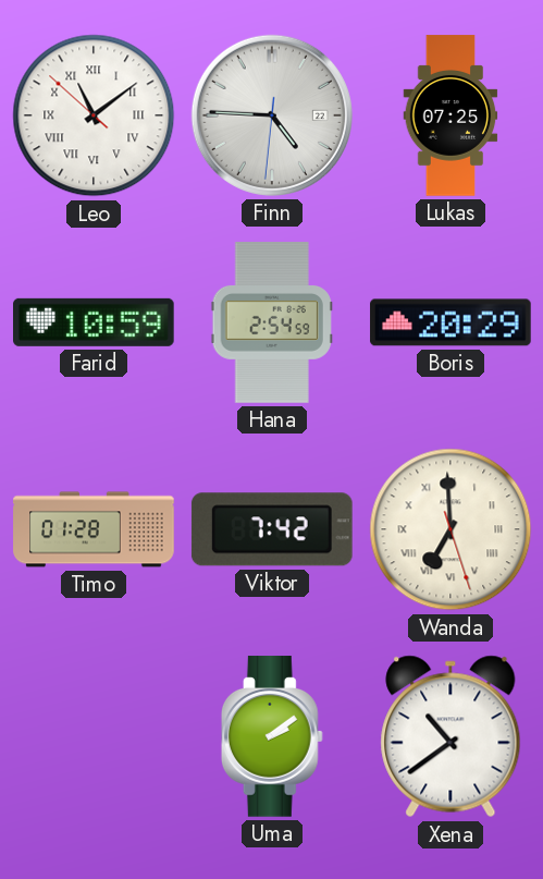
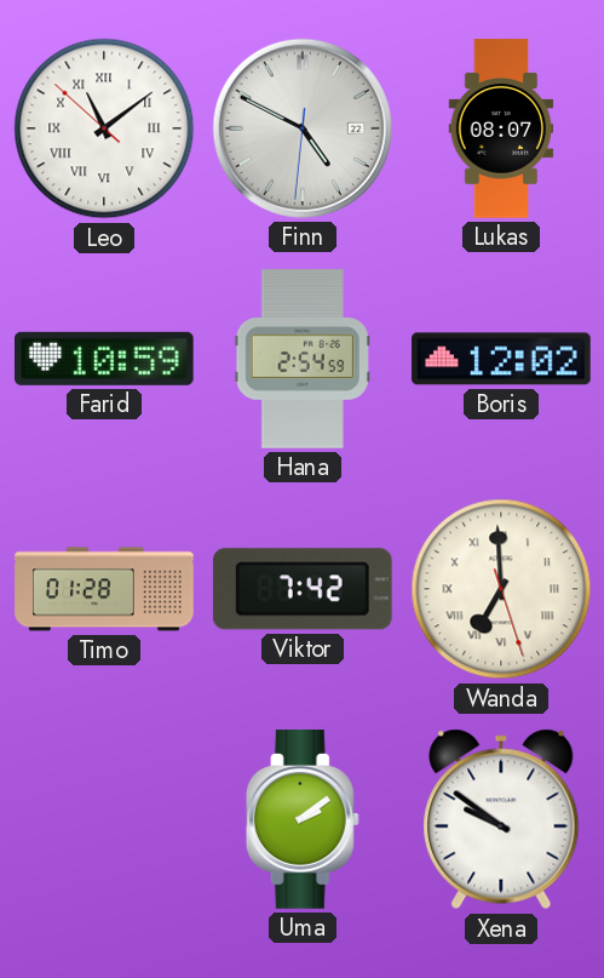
Finn: 4:45 -> 4:49 (303, 128)
Lukas: 07:25 -> 08:07 (501, 128)
Boris: 20:29 -> 12:02 (501, 359)
Xena: 10:39 -> 9:51 (501, 819)
